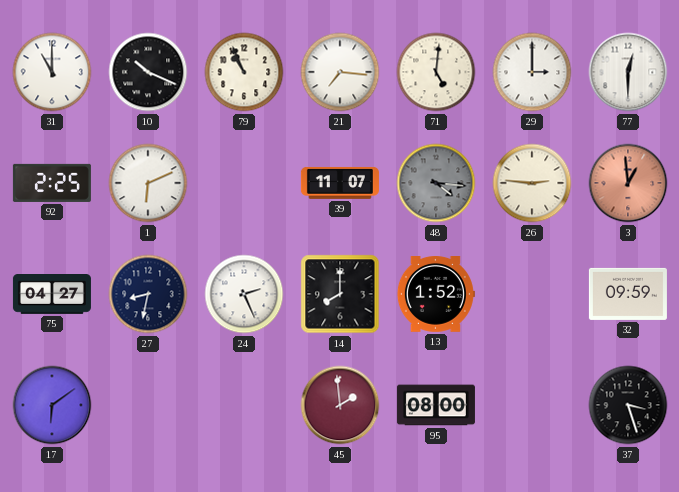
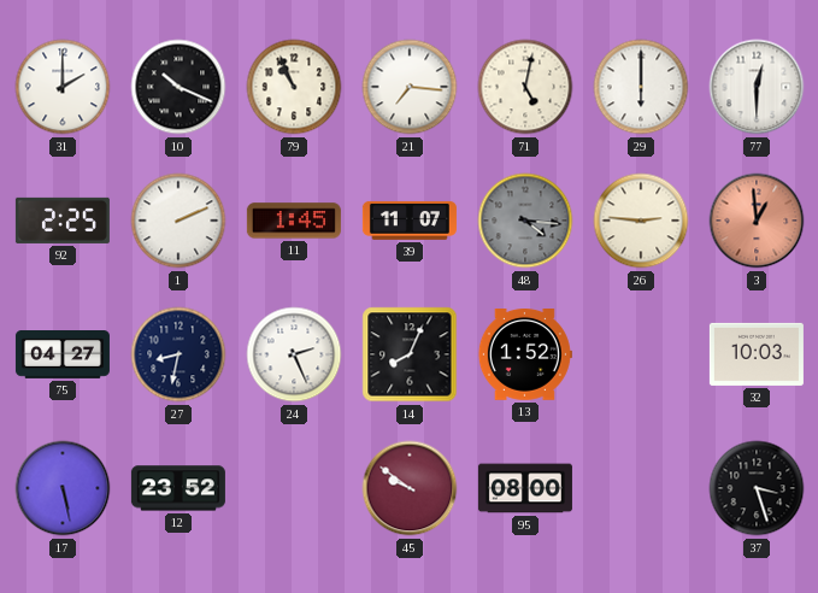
31: 11:00 -> 2:00 (63, 87)
71: 5:01 -> 5:02 (525, 87)
29: 3:00 -> 6:00 (641, 87)
1: 6:11 -> 2:11 (178, 221)
11: none -> 1:45 (294, 221)
14: 8:00 -> 8:04 (410, 354)
32: 09:59 -> 10:03 (757, 354)
17: 6:09 -> 5:28 (63, 488)
12: none -> 23:52 (178, 488)
45: 1:59 -> 9:51 (410, 488)
